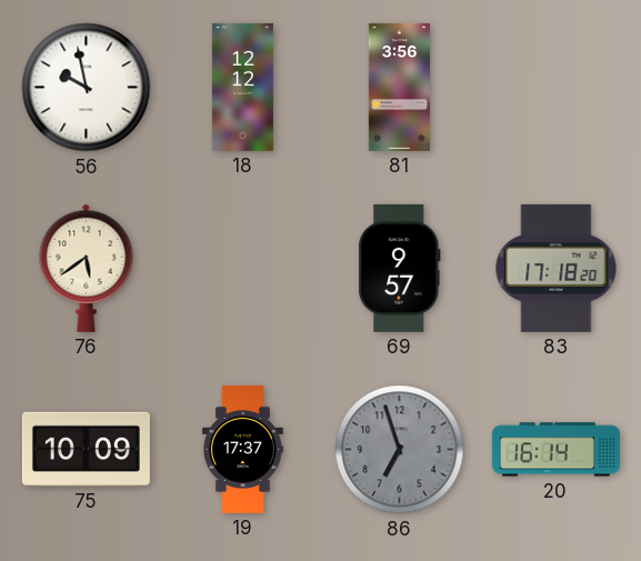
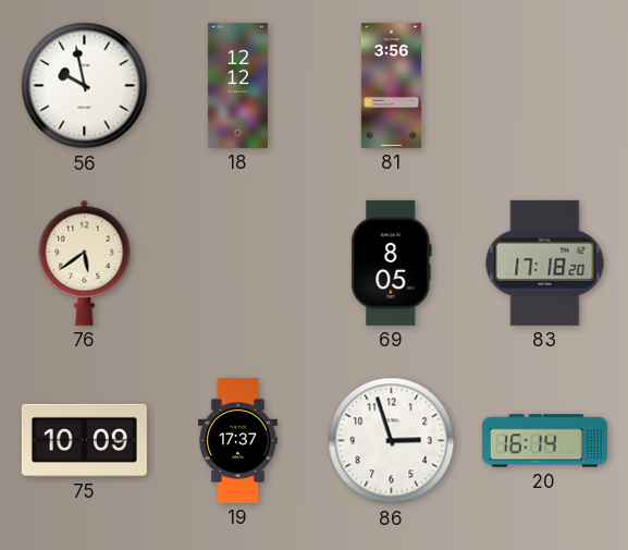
69: 9:57 -> 8:05 (392, 262)
86: 6:57 -> 2:57 (392, 441)
86 dial: grey -> white (392, 441)
